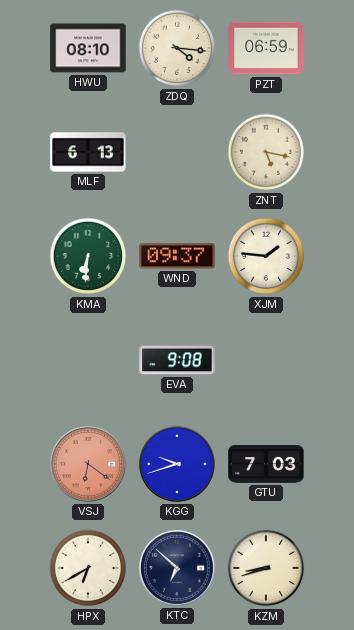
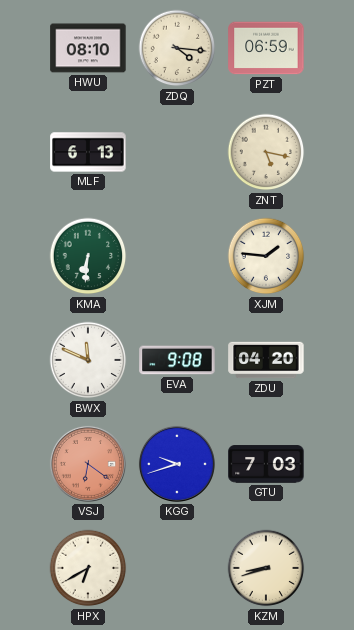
WND: 09:37 -> none (177, 256)
BWX: none -> 11:49 (88, 360)
ZDU: none -> 04:20 (266, 360)
KTC: 6:52 -> none (177, 568)
